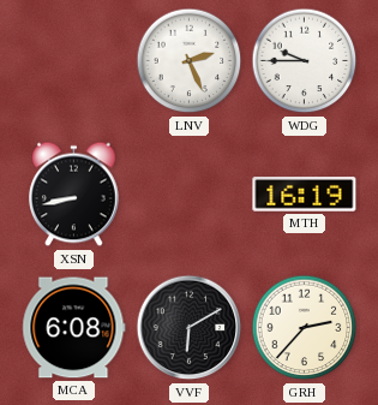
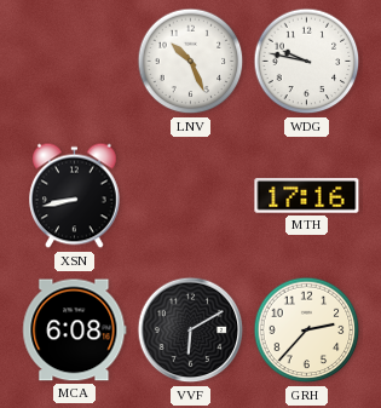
LNV: 2:26 -> 10:26 (191, 62)
WDG: 9:45 -> 9:47 (307, 62)
MTH: 16:19 -> 17:16 (307, 196)
